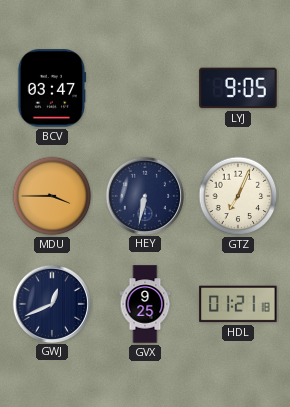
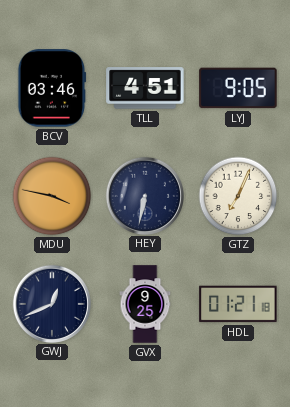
BCV: 03:47 -> 03:46 (52, 88)
TLL: none -> 4:51 (145, 88)
MDU: 3:45 -> 3:47 (52, 196)
